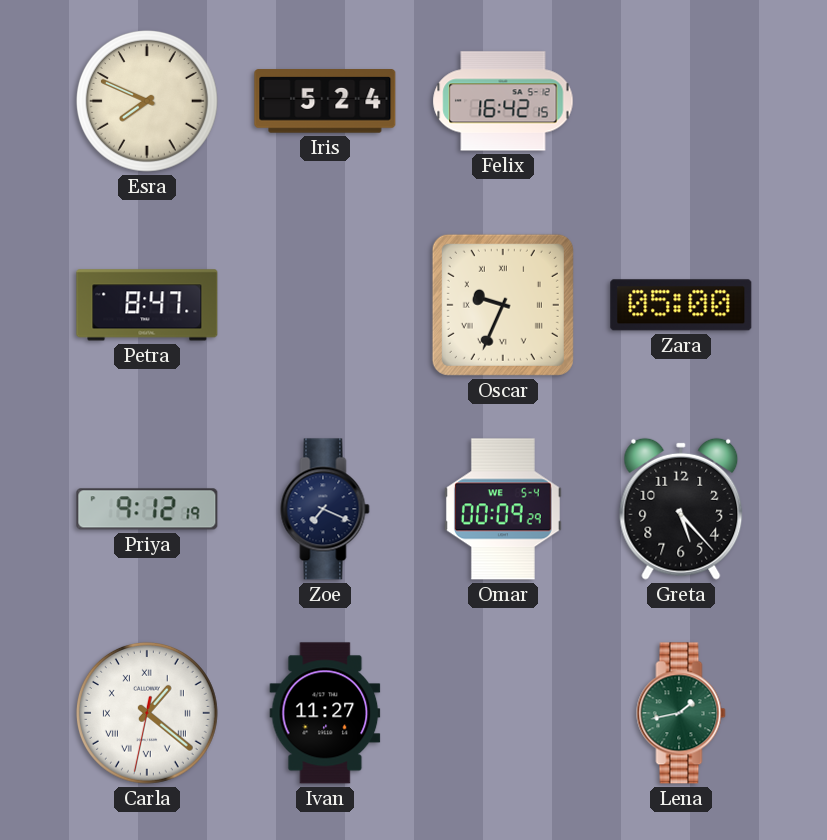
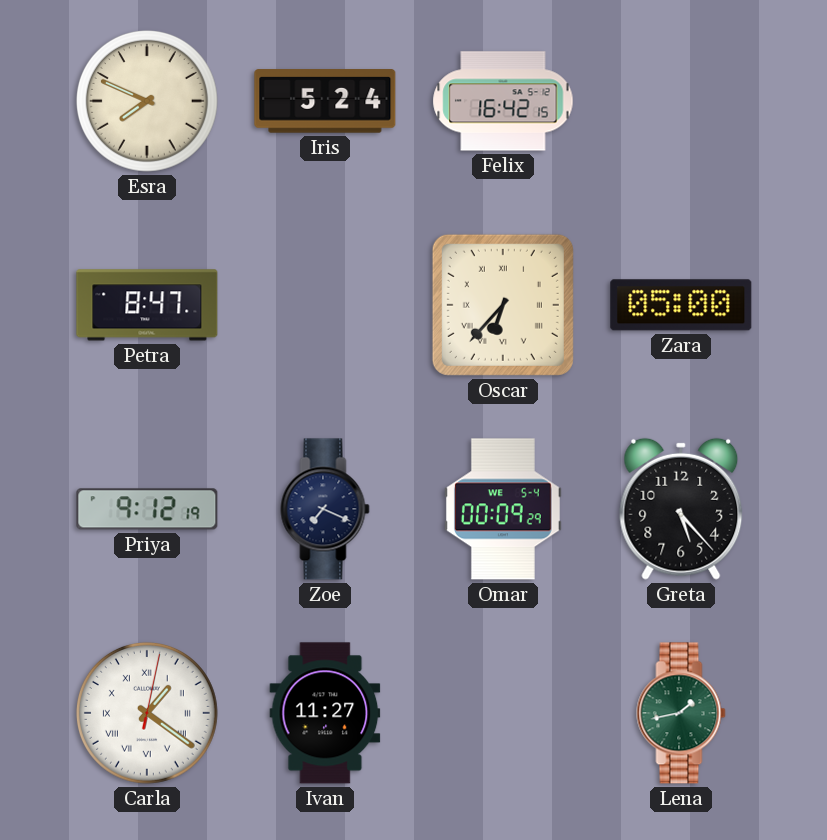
Oscar: 9:34 -> 6:37 (503, 305)
Carla: 1:21:32 -> 1:21:02 (147, 713)
